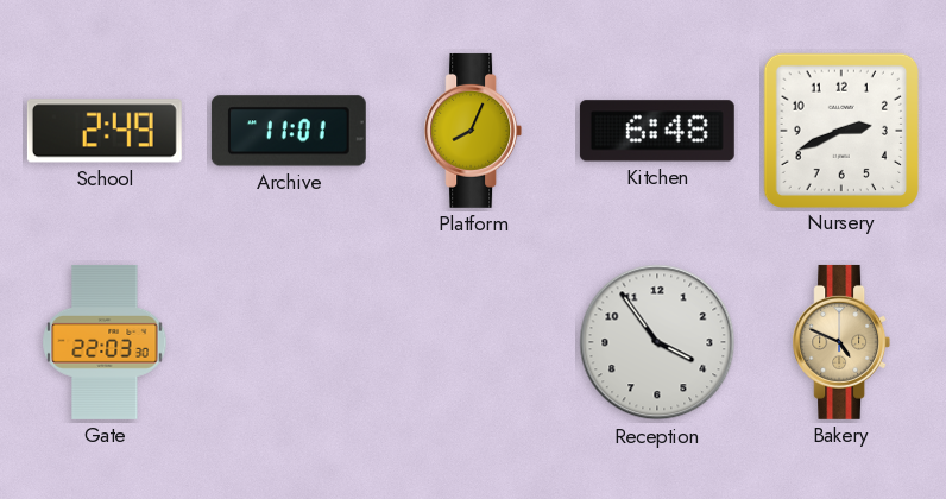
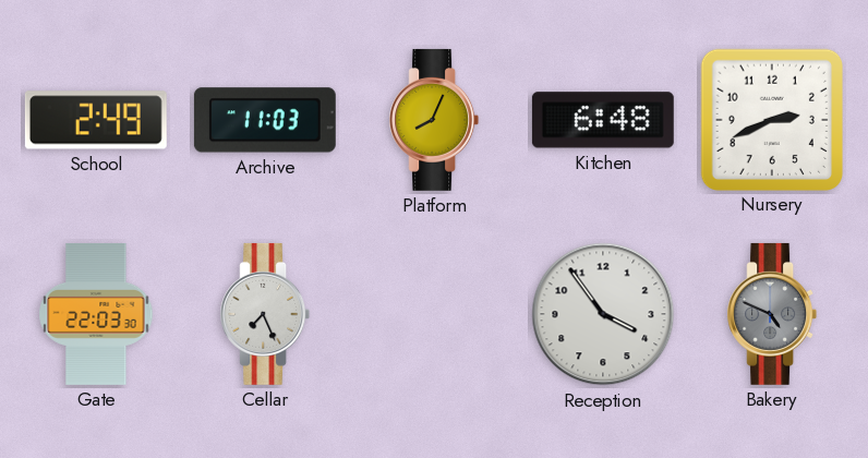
Archive: 11:01 -> 11:03 (265, 120)
Cellar: none -> 7:26 (265, 314)
Bakery dial: champagne -> grey (772, 314)
